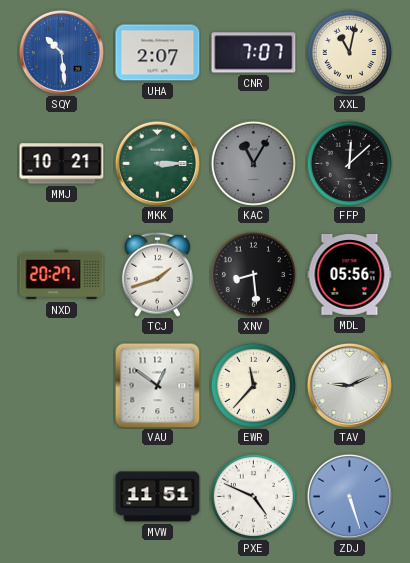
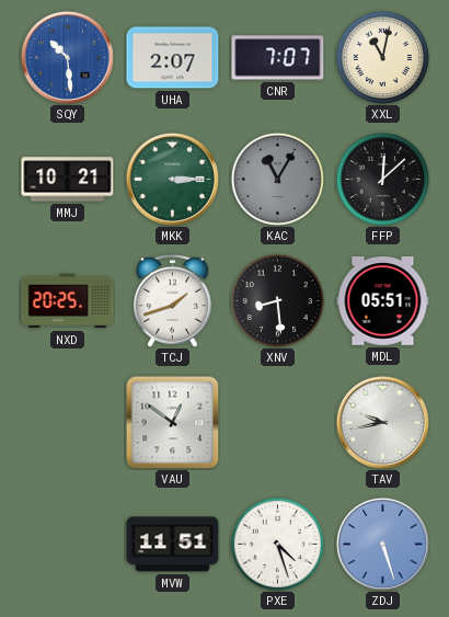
NXD: 20:27 -> 20:25 (68, 301)
MDL: 05:56 -> 05:51 (383, 301)
EWR: 11:37 -> none (253, 385)
TAV: 9:11 -> 9:43 (382, 422)
PXE: 4:49 -> 4:27 (277, 544)
